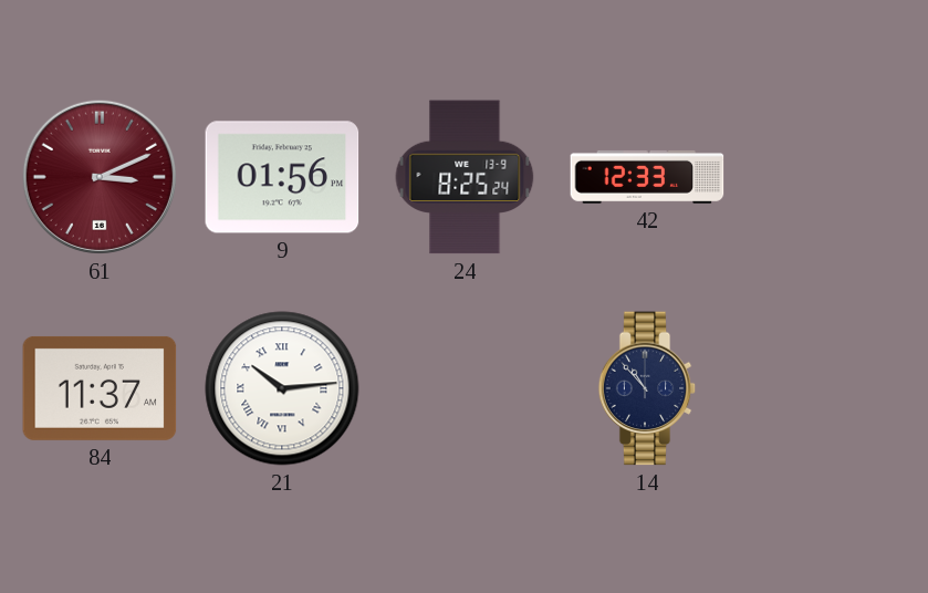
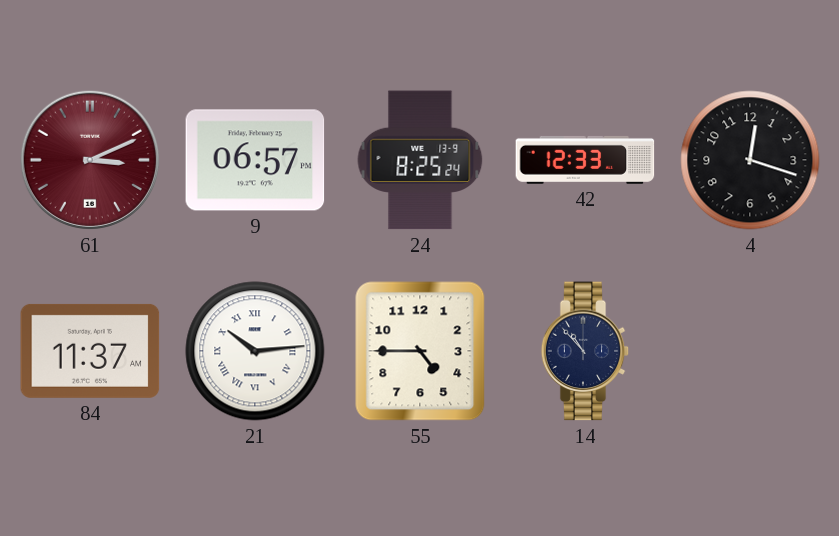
9: 01:56 -> 06:57 (255, 160)
4: none -> 12:18 (750, 160)
55: none -> 4:45 (420, 351)
